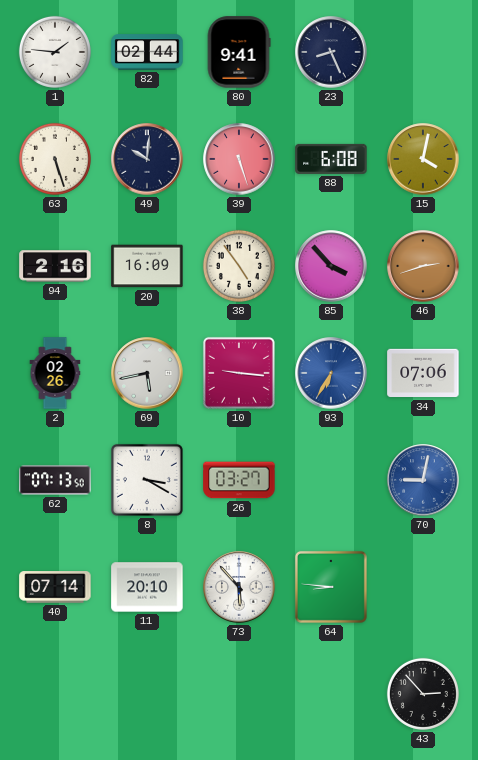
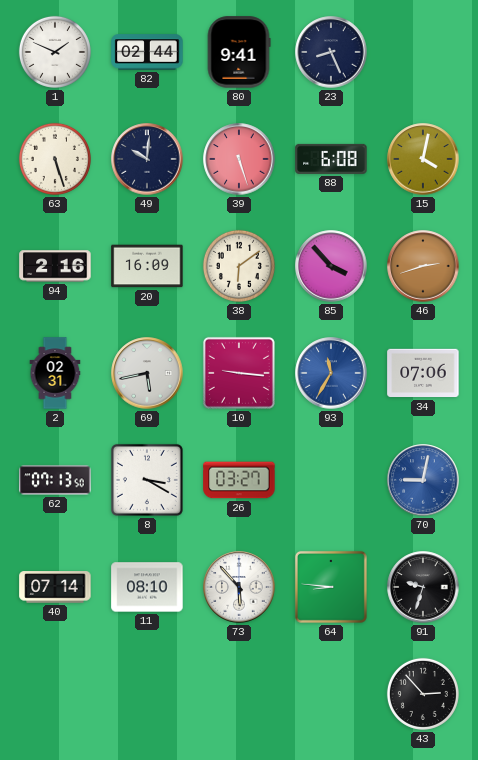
1: 1:46 -> 1:49 (55, 52)
38: 4:54 -> 6:09 (239, 266)
2: 02:26 -> 02:31 (55, 373)
93: 6:35 -> 11:35 (331, 373)
11: 20:10 -> 08:10 (147, 587)
91: none -> 9:33 (423, 587)
